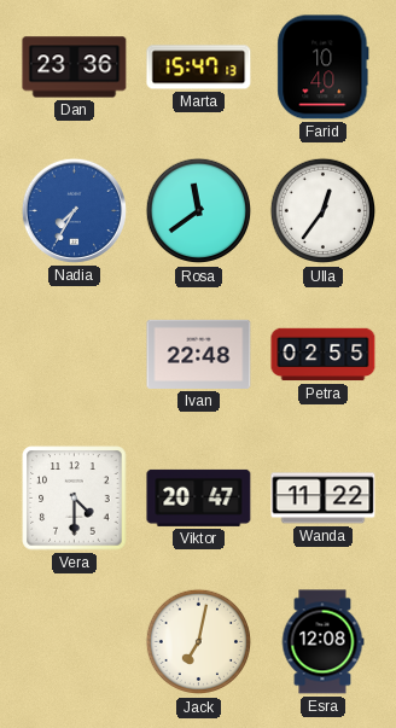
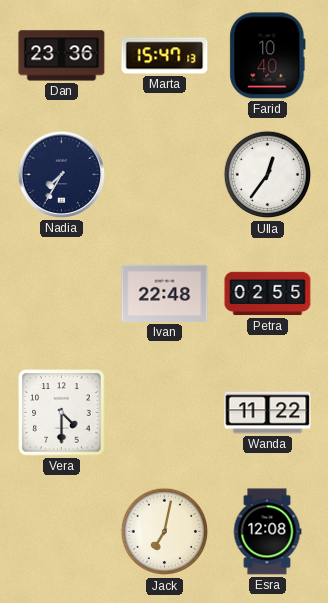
Nadia dial: blue -> navy (61, 174)
Rosa: 11:39 -> none (199, 211)
Viktor: 20:47 -> none (199, 497)
